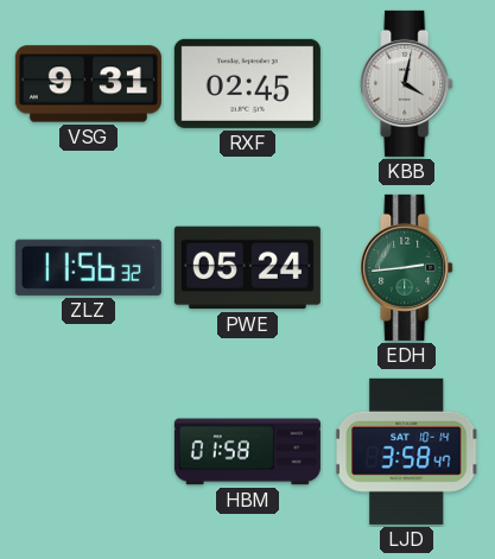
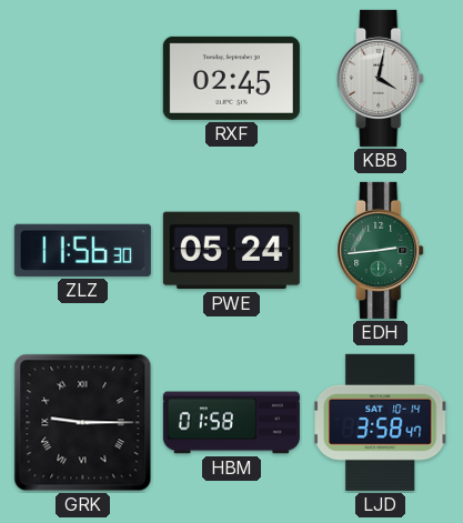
VSG: 9:31 -> none (88, 84)
ZLZ: 11:56:32 -> 11:56:30 (82, 250)
GRK: none -> 9:15 (83, 423)
